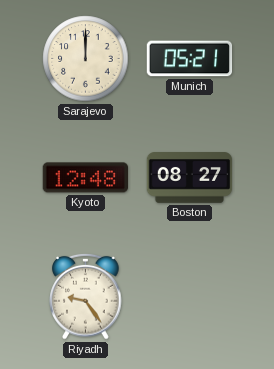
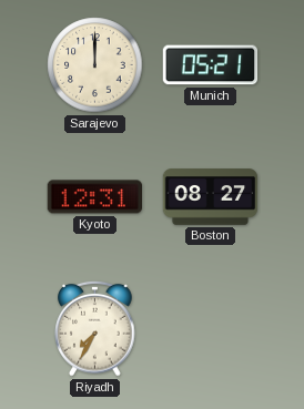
Kyoto: 12:48 -> 12:31 (94, 197)
Riyadh: 9:24 -> 7:35 (95, 328)
